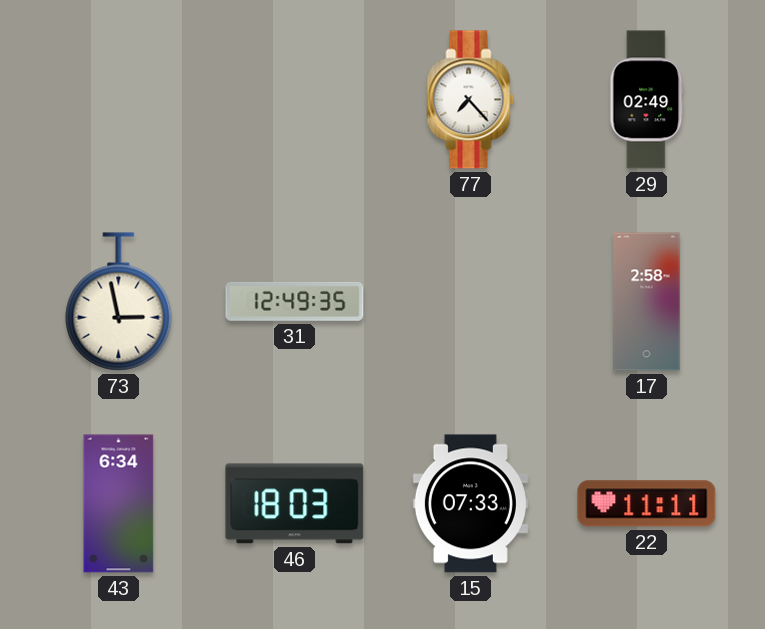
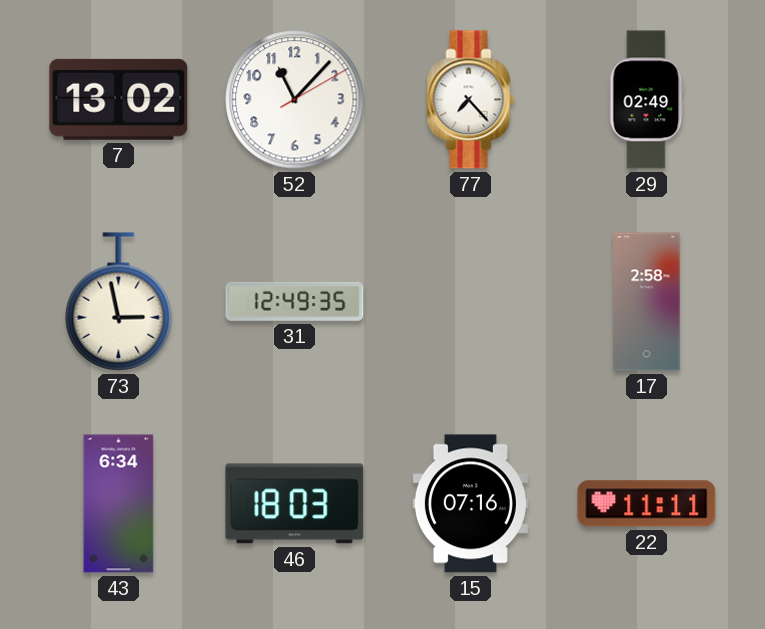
7: none -> 13:02 (119, 99)
52: none -> 11:07 (295, 100)
15: 07:33 -> 07:16 (470, 504)
